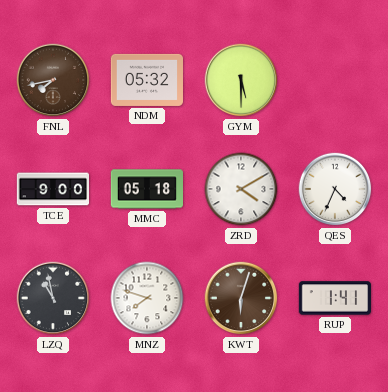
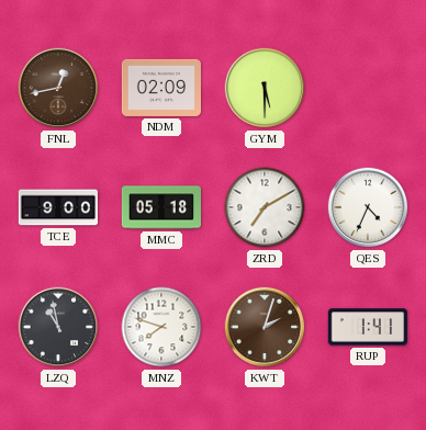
FNL: 7:43 -> 12:43 (58, 88)
NDM: 05:32 -> 02:09 (160, 88)
ZRD: 4:10 -> 7:10 (265, 207)
KWT: 6:03 -> 2:03 (265, 327)
